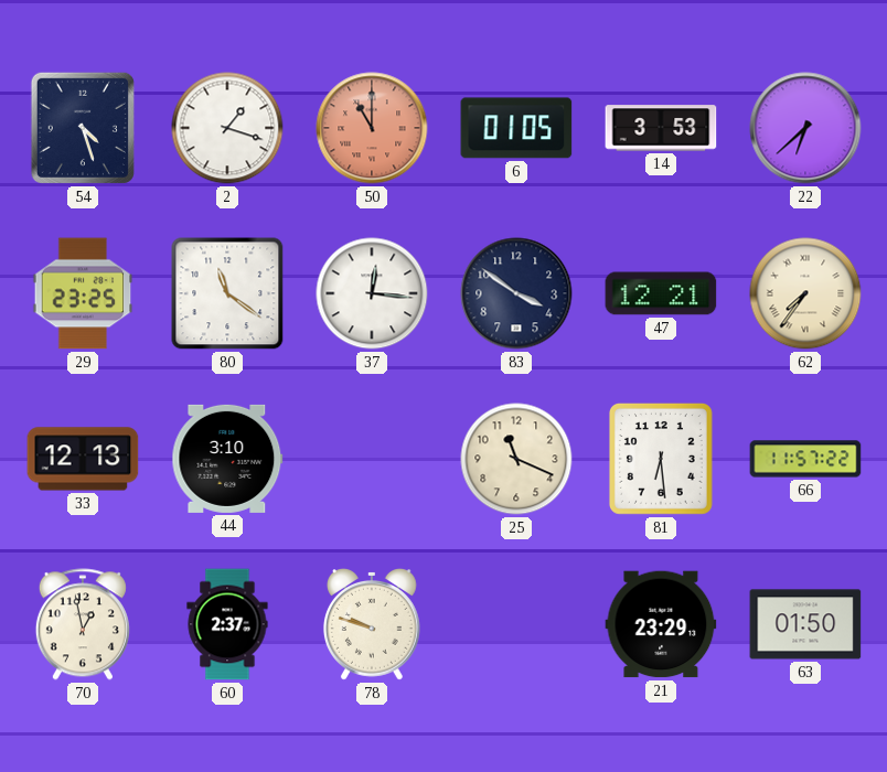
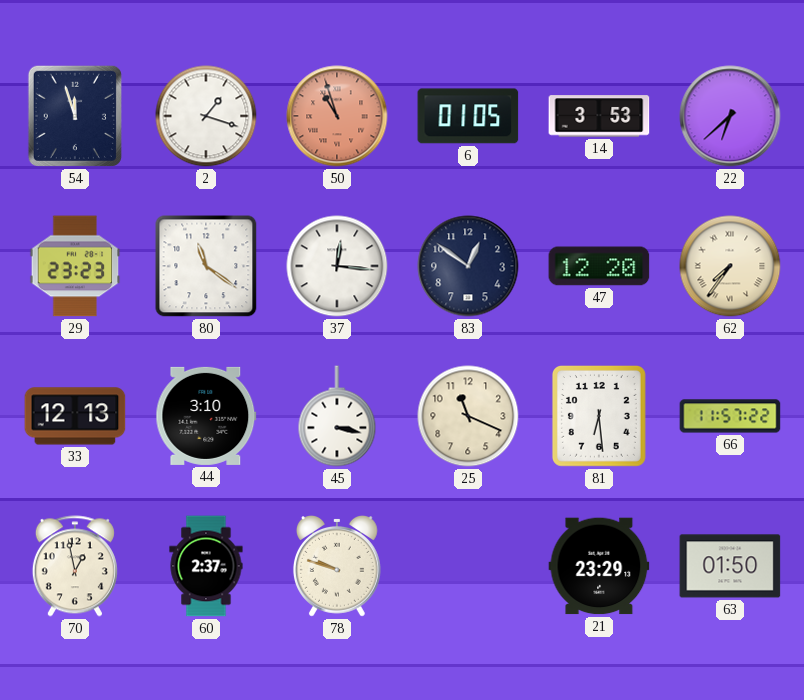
54: 4:27 -> 11:57 (75, 116)
50: 11:00 -> 10:57 (337, 116)
29: 23:25 -> 23:23 (75, 266)
83: 3:51 -> 12:51 (468, 266)
47: 12:21 -> 12:20 (599, 266)
45: none -> 3:17 (337, 416)
